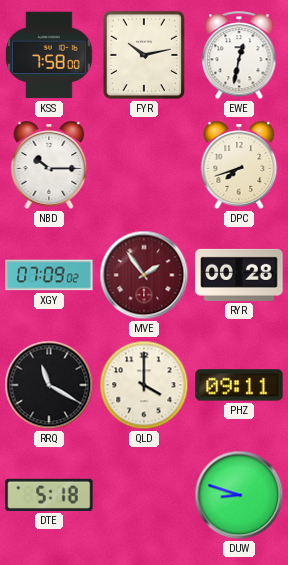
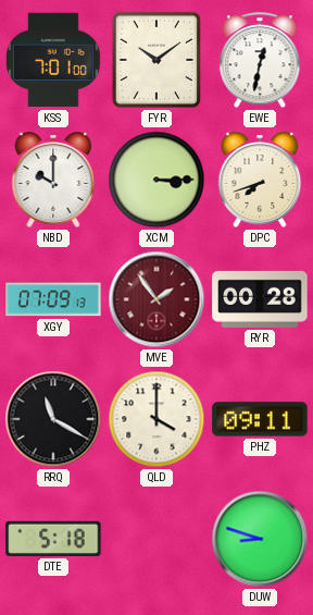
KSS: 7:58 -> 7:01 (53, 60)
FYR: 10:13 -> 10:09 (156, 60)
NBD: 10:15 -> 10:00 (53, 180)
XCM: none -> 3:15 (156, 180)
XGY: 07:09:02 -> 07:09:13 (53, 299)
